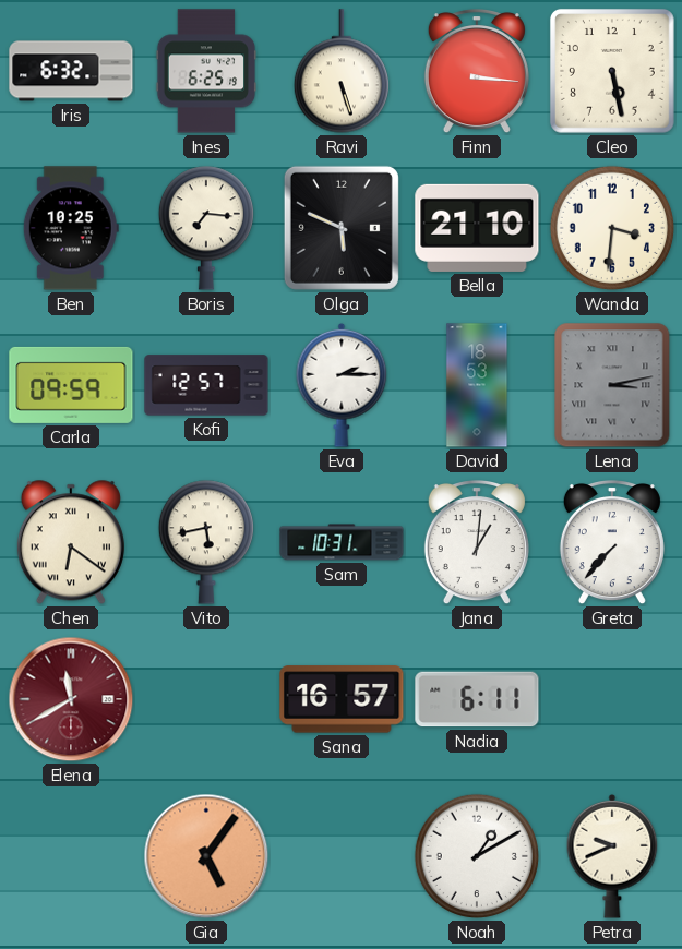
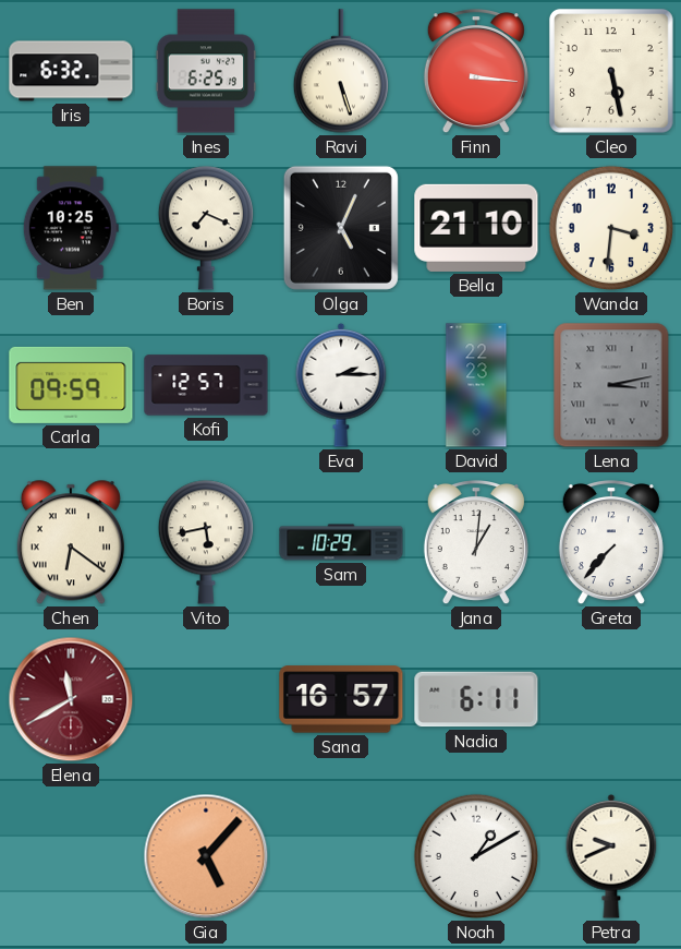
Boris: 7:16 -> 7:19 (206, 228)
Olga: 5:49 -> 5:04 (341, 228)
David: 18:53 -> 22:23 (476, 385)
Sam: 10:31 -> 10:29 (341, 542)
Gia: 5:06 -> 5:07 (206, 856)
